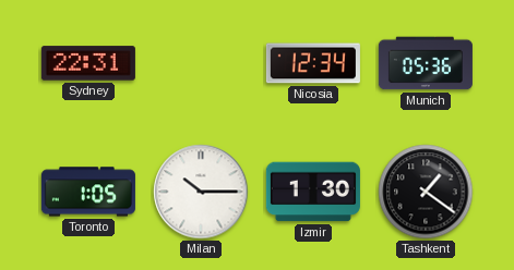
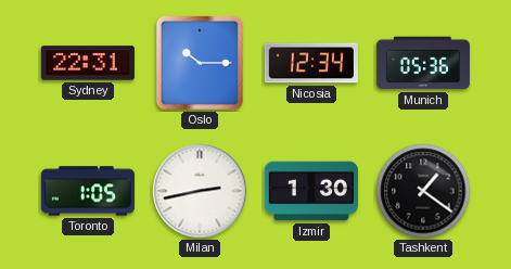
Oslo: none -> 10:15 (200, 63)
Milan: 10:15 -> 2:43 (200, 191)
